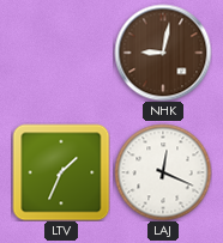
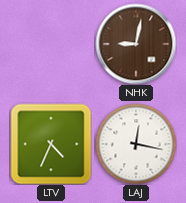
LTV: 1:34 -> 4:34 (51, 144)
LAJ: 12:19 -> 12:17 (136, 144)
